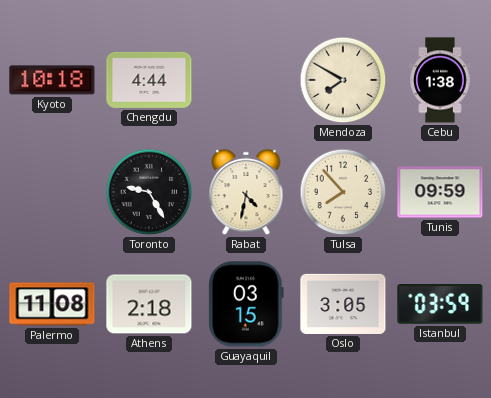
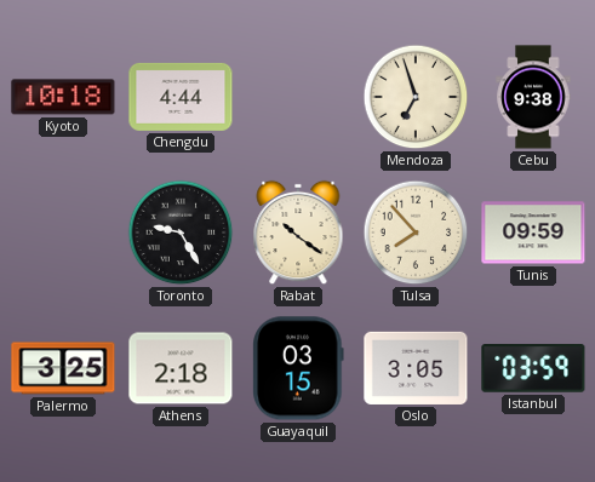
Mendoza: 7:50 -> 6:57 (416, 97)
Cebu: 1:38 -> 9:38 (533, 97)
Rabat: 4:32 -> 10:21 (298, 233)
Palermo: 11:08 -> 3:25 (63, 368)
